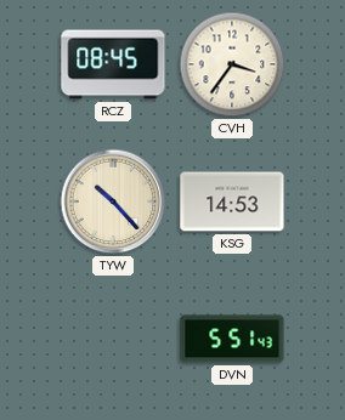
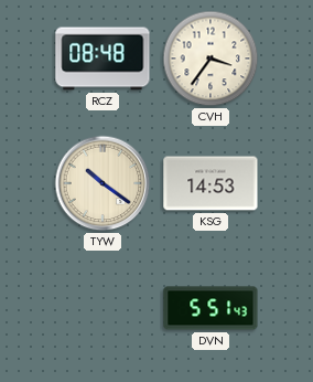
RCZ: 08:45 -> 08:48 (102, 59)
TYW: 10:23 -> 10:21 (102, 183)
